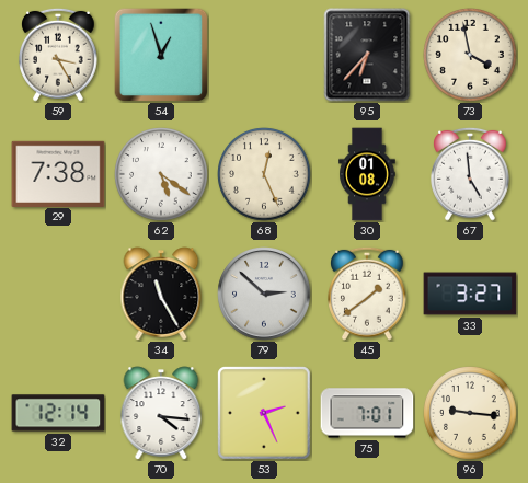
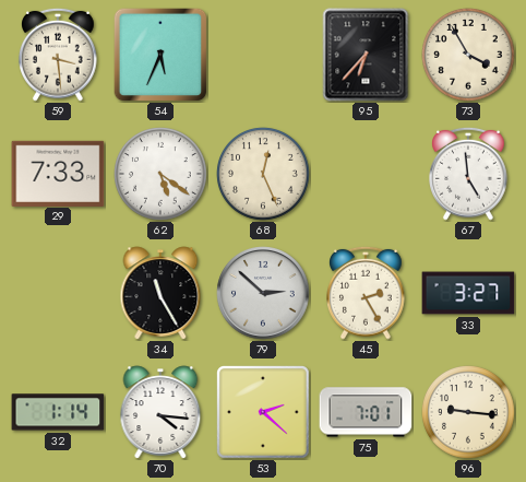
59: 3:25 -> 3:29 (59, 55)
54: 12:57 -> 5:34 (160, 55)
73: 3:58 -> 3:55 (468, 55)
29: 7:38 -> 7:33 (58, 173)
30: 01:08 -> none (367, 174)
45: 1:39 -> 2:25 (367, 293)
32: 12:14 -> 1:14 (58, 412)
53: 2:26 -> 2:22 (264, 413)
